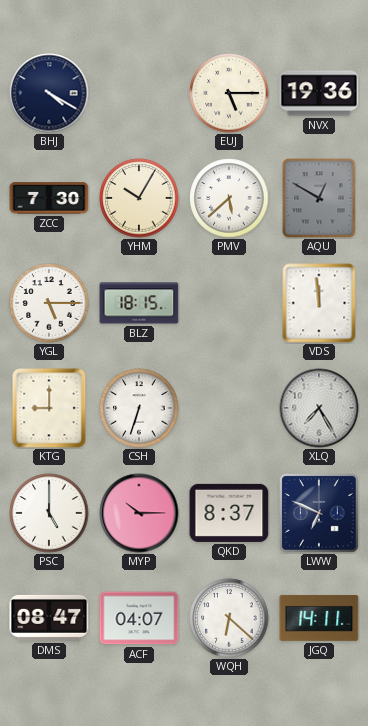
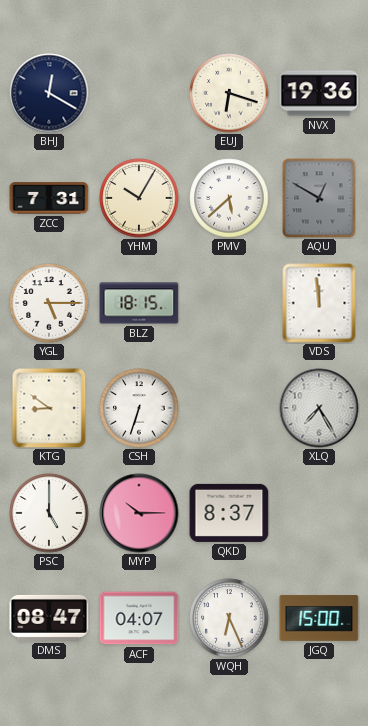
BHJ: 4:20 -> 12:20 (49, 93)
EUJ: 5:15 -> 6:18 (229, 93)
ZCC: 7:30 -> 7:31 (49, 198)
KTG: 9:00 -> 8:51 (49, 408)
LWW: 6:49 -> none (320, 514)
WQH: 6:22 -> 6:26 (229, 618)
JGQ: 14:11 -> 15:00 (319, 618)
